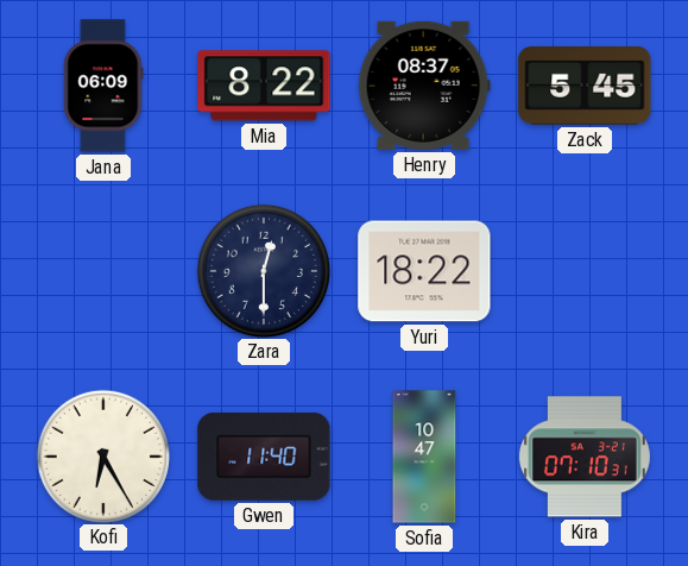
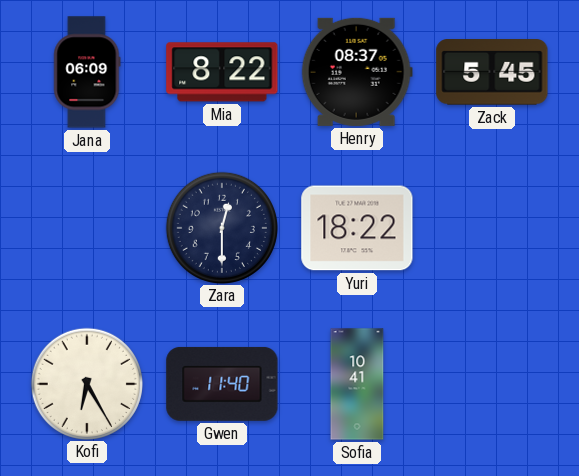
Sofia: 10:47 -> 10:41 (357, 384)
Kira: 07:10 -> none (585, 457)
